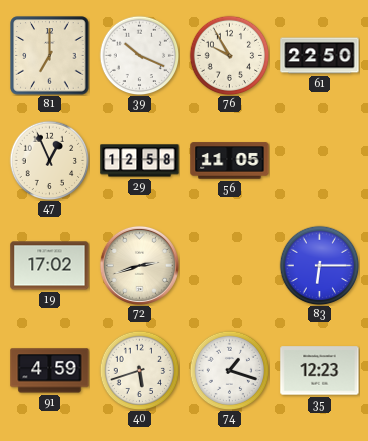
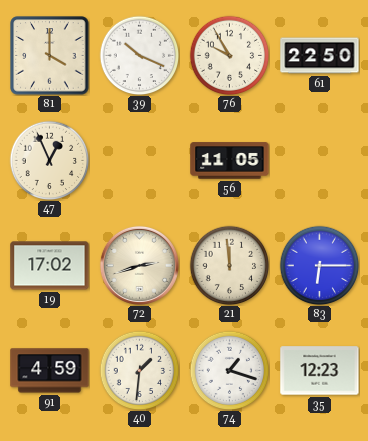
81: 7:00 -> 4:00 (50, 56)
29: 12:58 -> none (140, 161)
21: none -> 11:59 (229, 265)
40: 5:42 -> 1:31 (139, 370)
